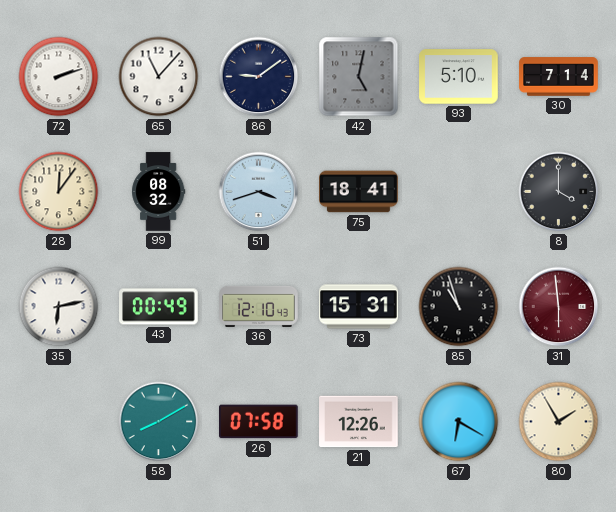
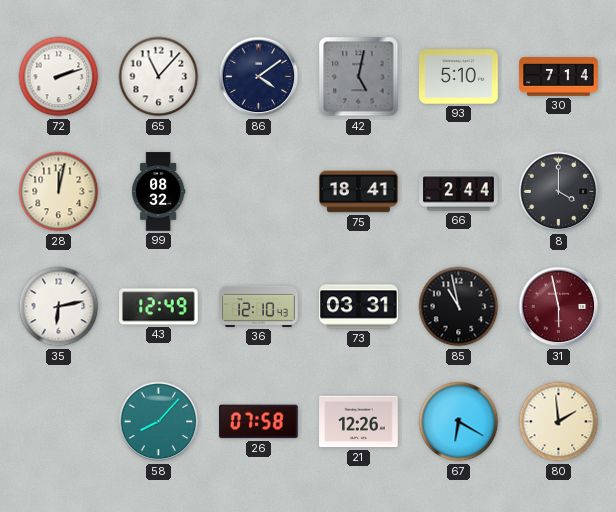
86: 9:09 -> 4:09 (259, 77)
28: 12:06 -> 12:02 (59, 192)
51: 3:42 -> none (259, 192)
66: none -> 2:44 (459, 192)
43: 00:49 -> 12:49 (159, 307)
73: 15:31 -> 03:31 (359, 307)
85: 10:57 -> 10:58 (459, 307)
31: 5:59 -> 5:58 (559, 307)
58: 8:10 -> 8:07 (159, 422)
80: 1:55 -> 1:59 (559, 422)
